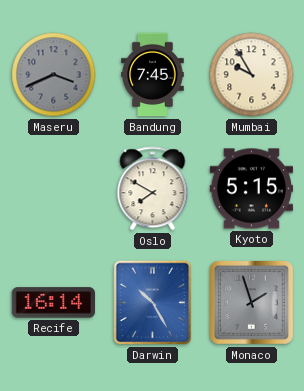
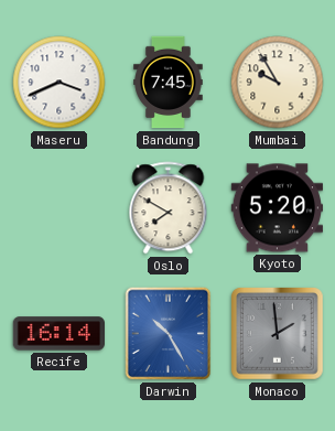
Maseru dial: grey -> white (60, 83)
Kyoto: 5:15 -> 5:20 (278, 208)
Monaco: 1:57 -> 1:59 (278, 334)
